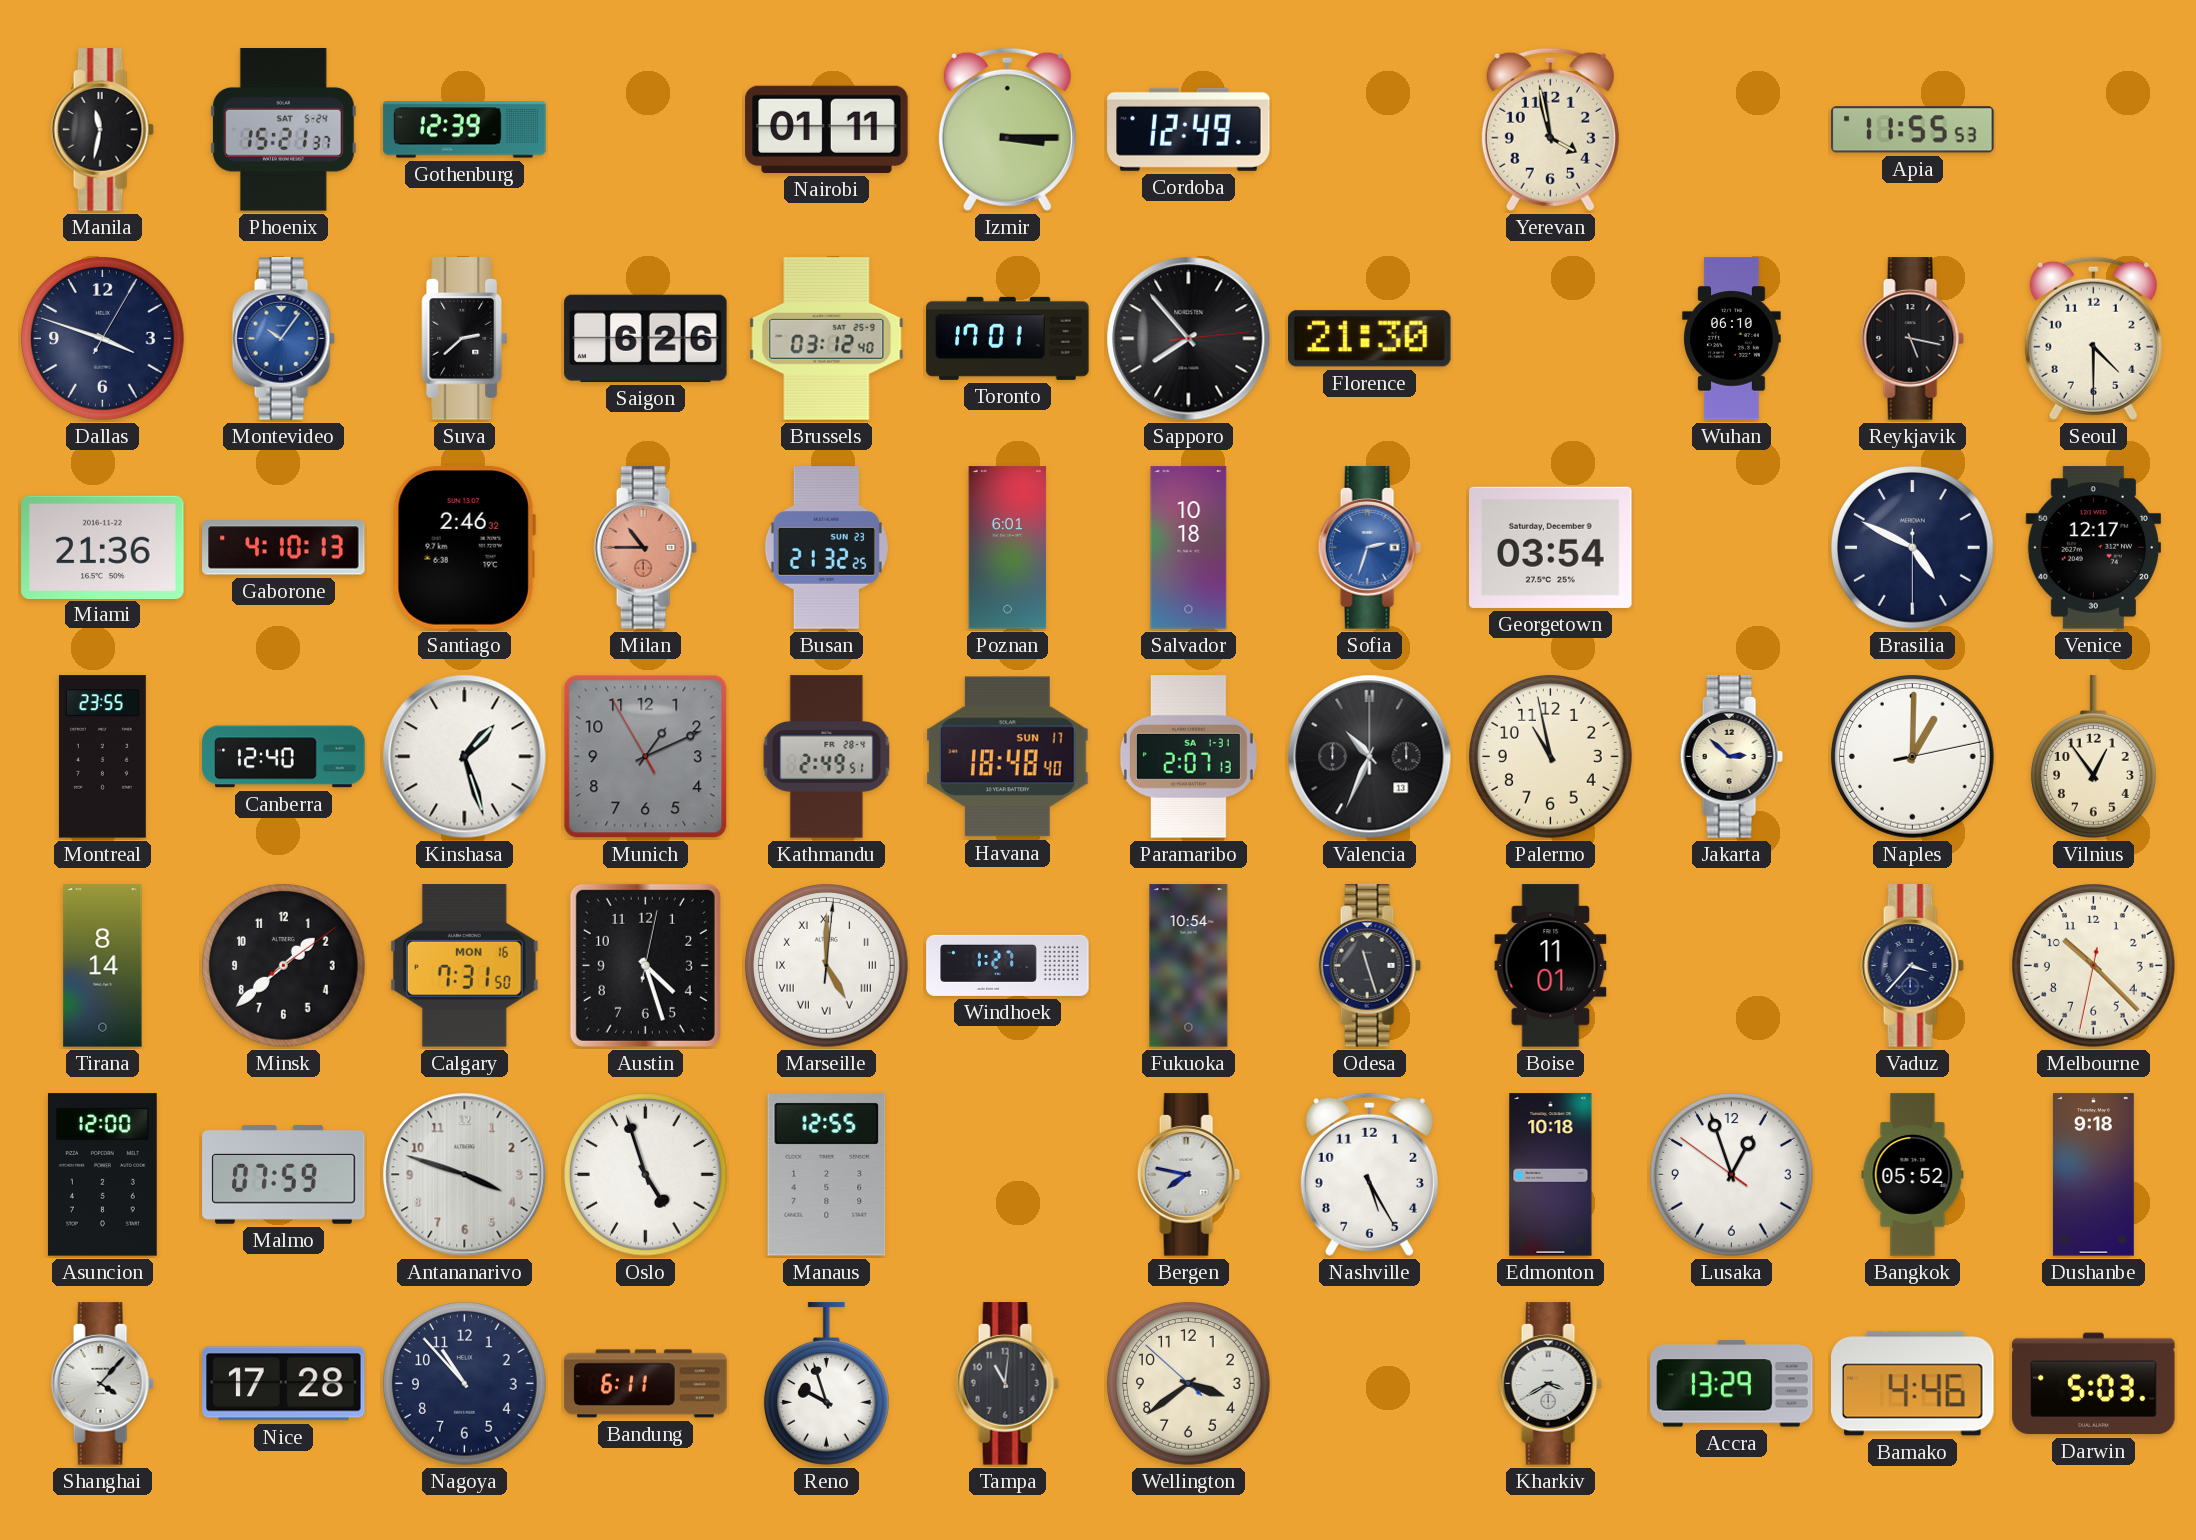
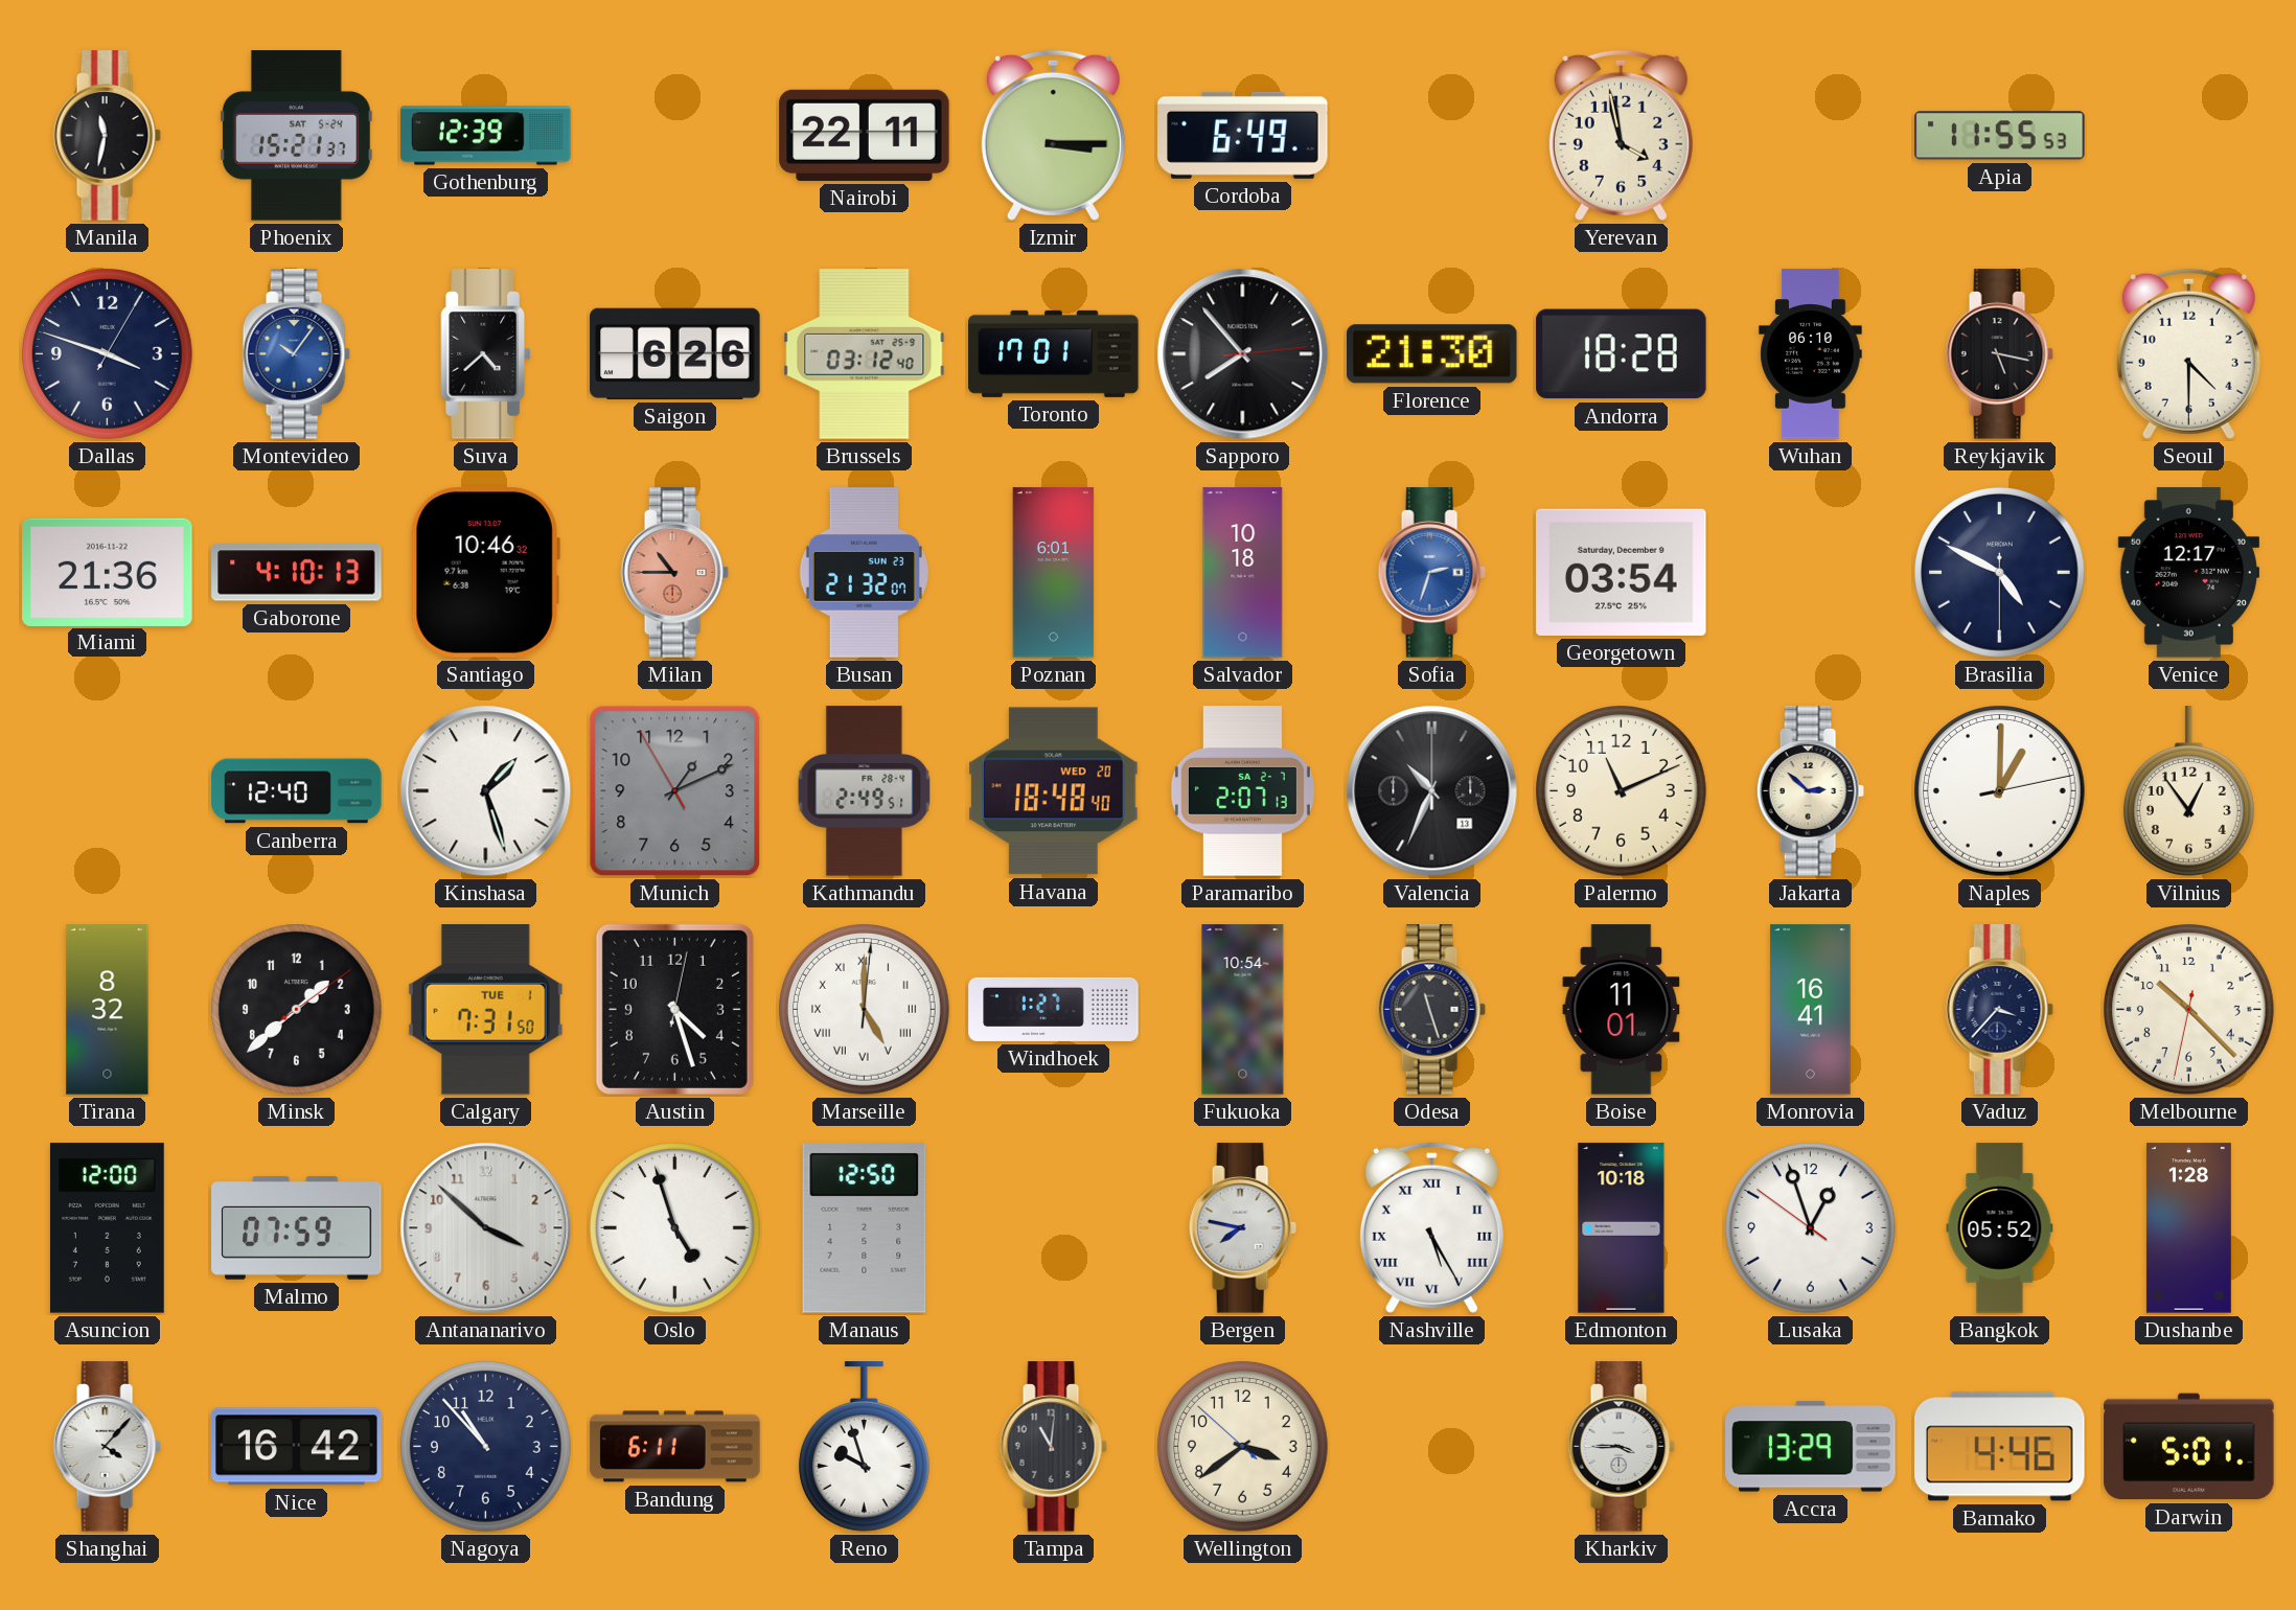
Nairobi: 01:11 -> 22:11 (865, 135)
Cordoba: 12:49 -> 6:49 (1243, 135)
Suva: 2:38 -> 4:38 (485, 354)
Andorra: none -> 18:28 (1622, 354)
Santiago: 2:46 -> 10:46 (485, 573)
Busan: 21:32:25 -> 21:32:07 (864, 573)
Montreal: 23:55 -> none (102, 757)
Havana date: SUN 17 -> WED 20 (1054, 791)
Paramaribo date: SA 1-31 -> SA 2-7 (1242, 791)
Palermo: 10:58 -> 11:11 (1622, 791)
Tirana: 8:14 -> 8:32 (108, 1010)
Calgary date: MON 16 -> TUE 1 (485, 1010)
Monrovia: none -> 16:41 (1811, 1010)
Antananarivo: 3:48 -> 3:52 (486, 1228)
Manaus: 12:55 -> 12:50 (865, 1228)
Nashville numerals: Arabic -> Roman (1431, 1227)
Dushanbe: 9:18 -> 1:28 (2188, 1228)
Nice: 17:28 -> 16:42 (297, 1447)
Kharkiv: 3:40 -> 3:45 (1621, 1447)
Darwin: 5:03 -> 5:01 (2189, 1447)
